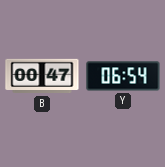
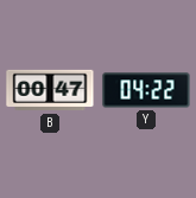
Y: 06:54 -> 04:22 (146, 90)
